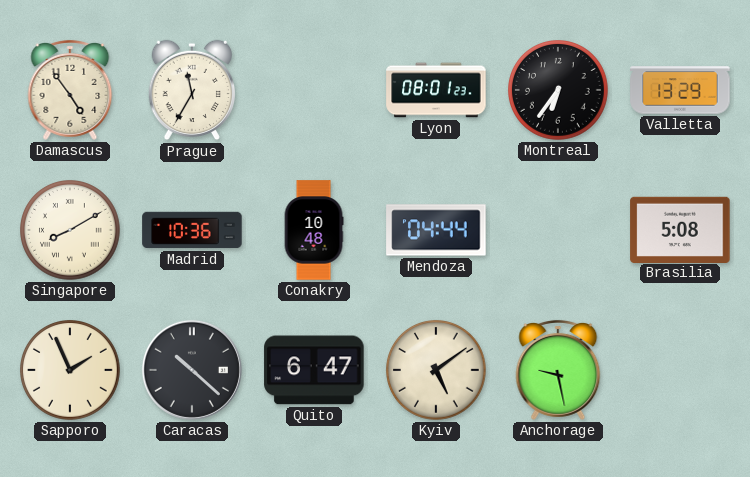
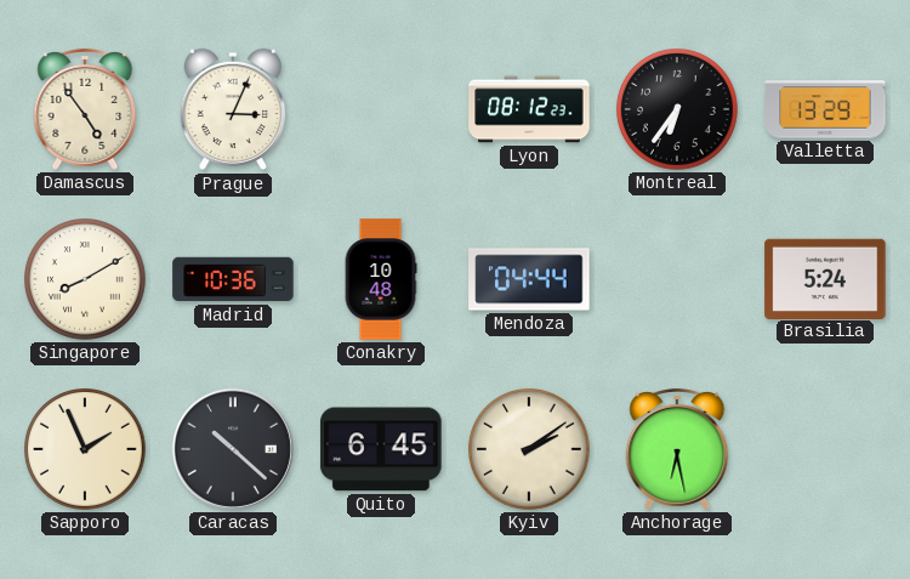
Prague: 11:35 -> 3:04 (232, 109)
Lyon: 08:01 -> 08:12 (529, 109)
Brasilia: 5:08 -> 5:24 (825, 278)
Quito: 6:47 -> 6:45 (381, 449)
Kyiv: 5:09 -> 2:09 (530, 450)
Anchorage: 9:28 -> 6:28 (677, 449)
